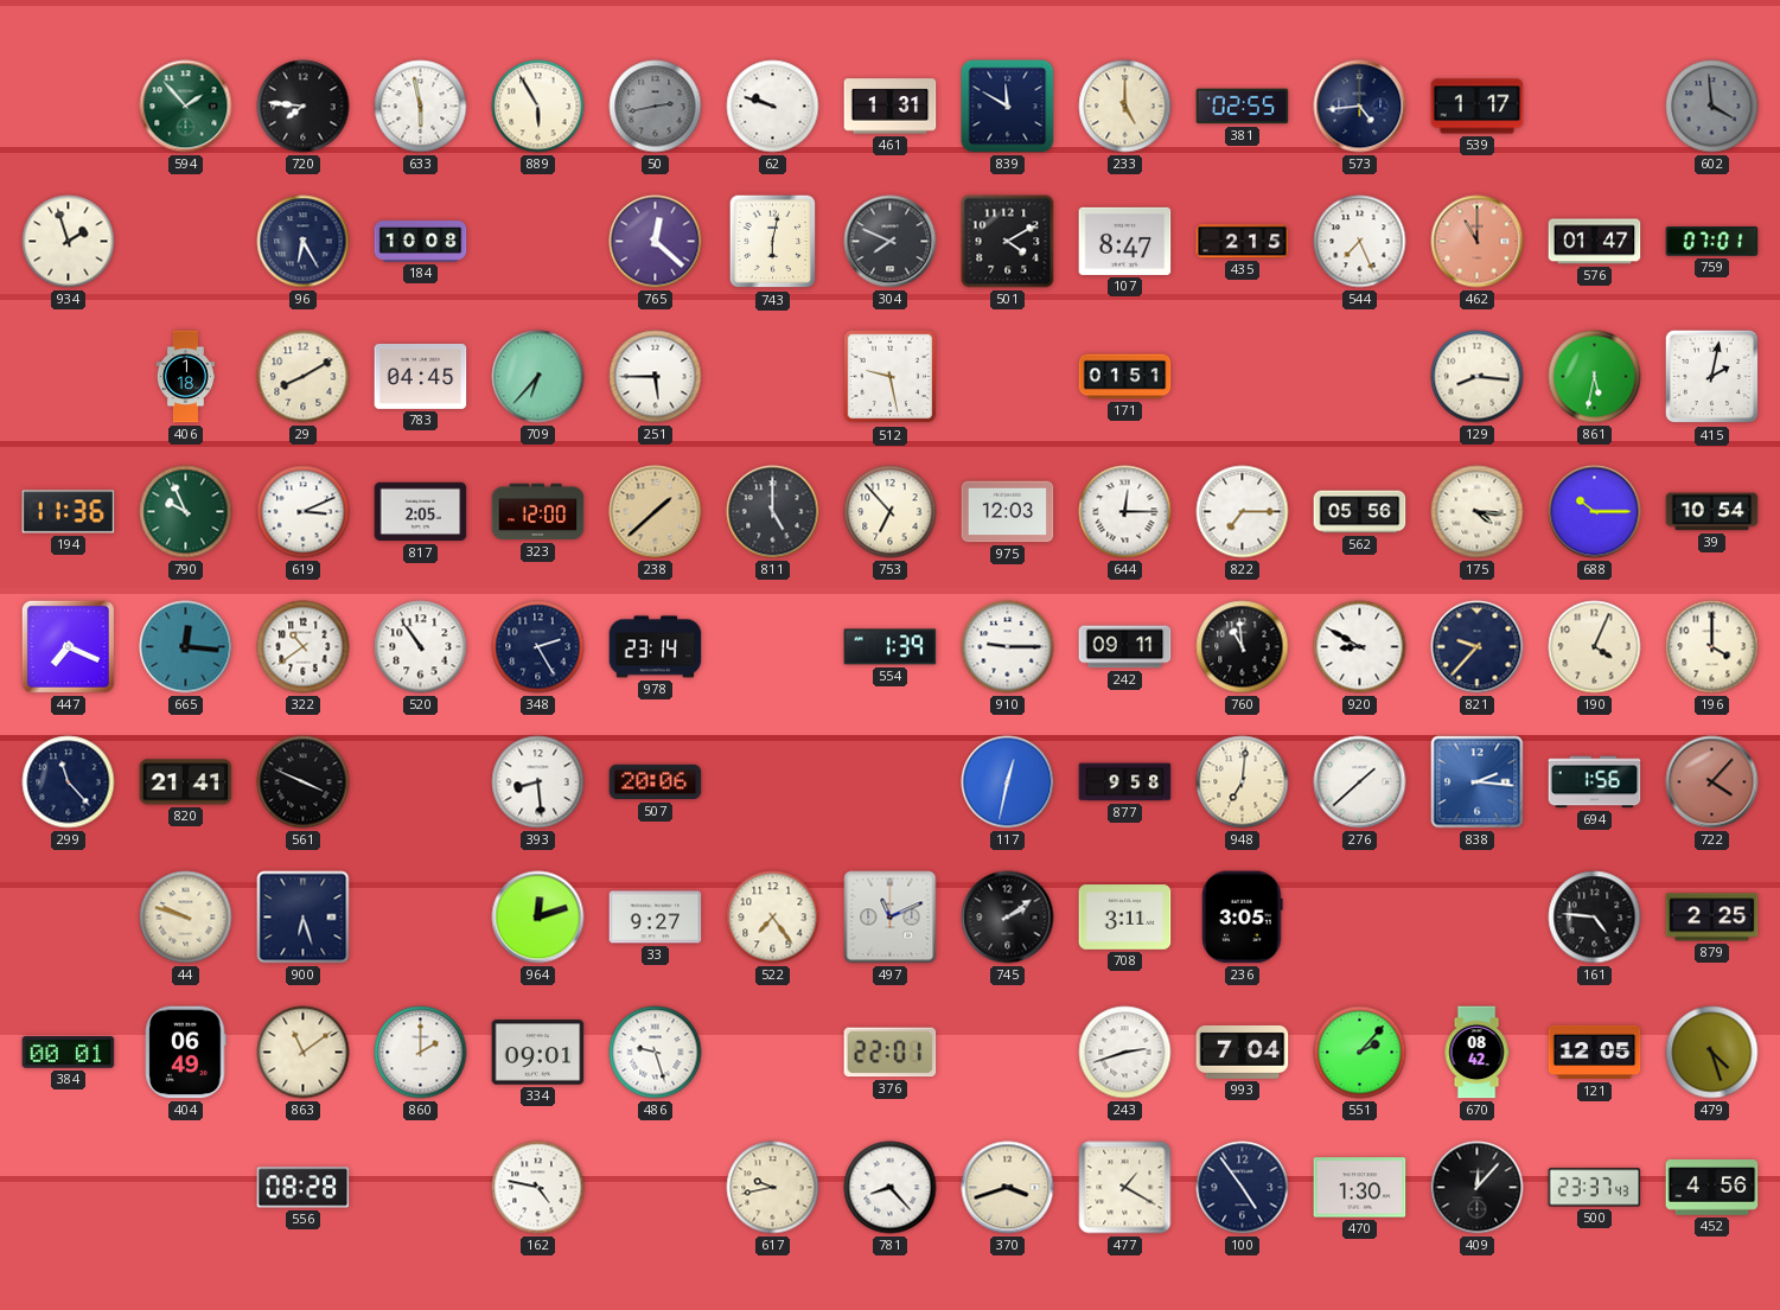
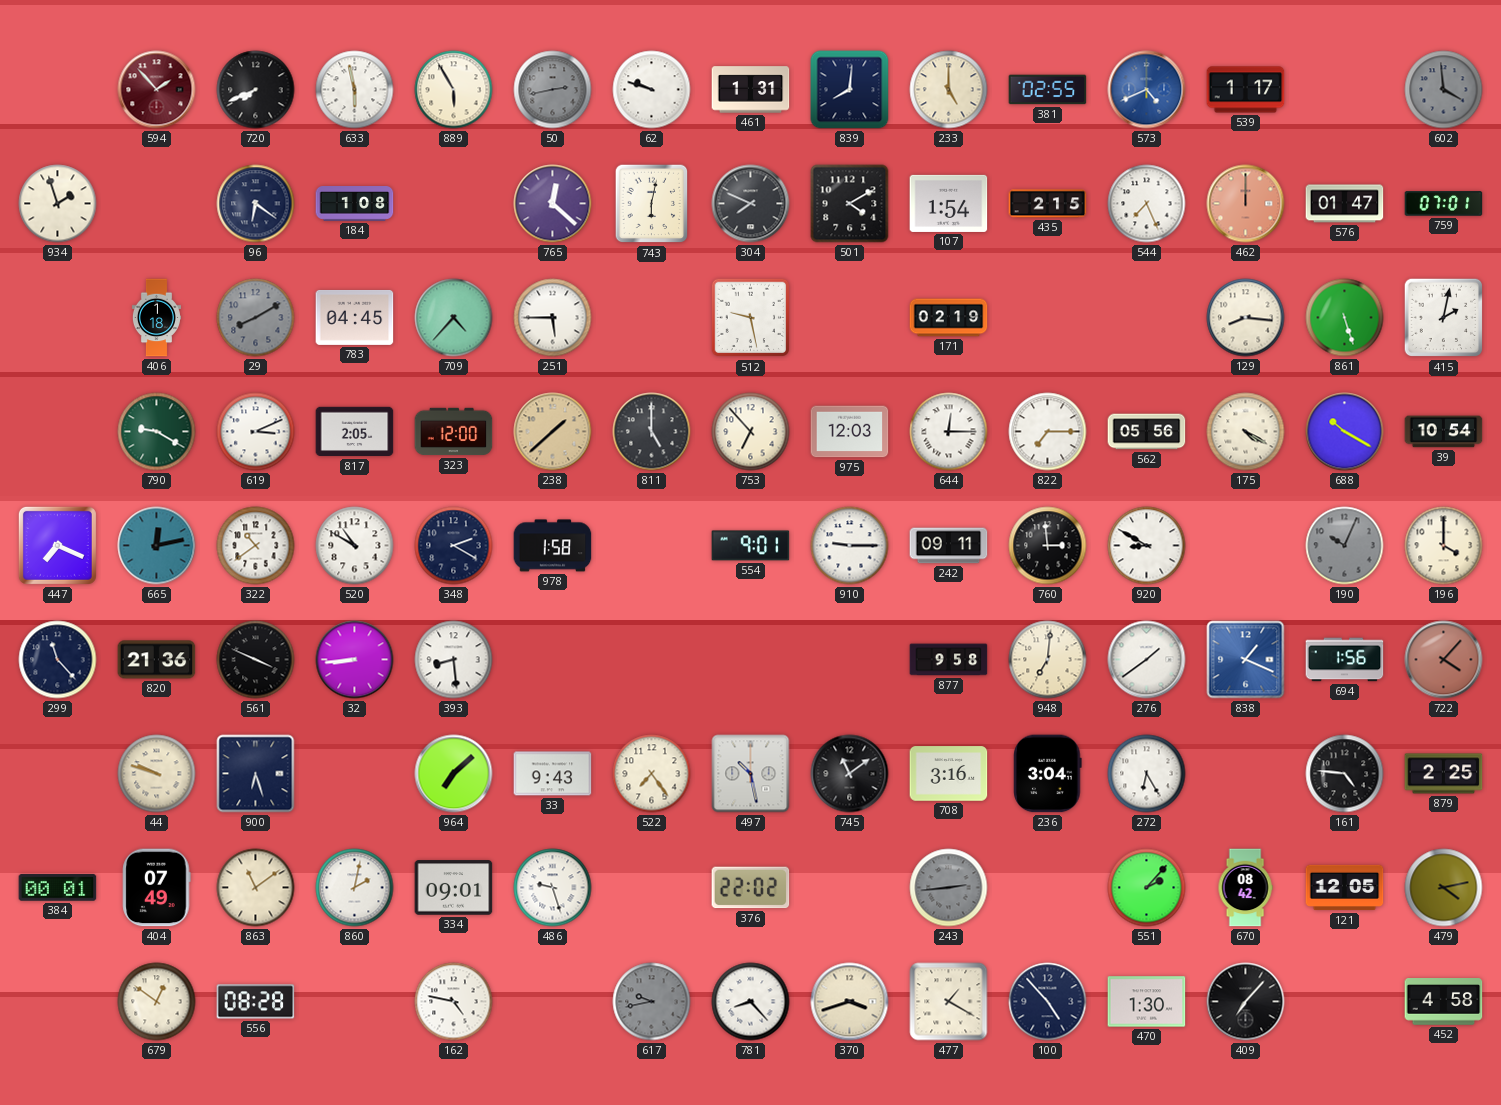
594 dial: green -> burgundy (157, 90)
720: 7:46 -> 7:41 (256, 90)
839: 11:50 -> 8:01 (850, 90)
573: 4:44 -> 4:41 (1147, 90)
573 dial: navy -> blue (1147, 90)
96: 6:25 -> 6:21 (256, 204)
184: 10:08 -> 1:08 (355, 204)
107: 8:47 -> 1:54 (949, 203)
462: 11:00 -> 12:00 (1246, 204)
29 dial: cream -> grey (256, 318)
709: 6:37 -> 4:37 (454, 318)
171: 01:51 -> 02:19 (949, 318)
861: 5:32 -> 5:27 (1345, 318)
194: 11:36 -> none (69, 512)
790: 9:56 -> 9:20 (157, 432)
175: 4:16 -> 4:20 (1246, 432)
688: 10:15 -> 10:20 (1345, 432)
665: 12:16 -> 12:13 (157, 546)
520: 10:54 -> 10:50 (355, 546)
348: 2:25 -> 2:20 (454, 546)
978: 23:14 -> 1:58 (553, 546)
554: 1:39 -> 9:01 (751, 546)
760: 10:59 -> 2:59 (1048, 546)
821: 9:37 -> none (1478, 647)
190: 4:04 -> 10:04 (1345, 546)
190 dial: cream -> grey (1345, 546)
820: 21:41 -> 21:36 (157, 660)
32: none -> 8:44 (355, 660)
507: 20:06 -> none (656, 782)
117: 12:32 -> none (1008, 782)
276: 1:38 -> 1:39 (1147, 660)
838: 2:16 -> 1:19 (1246, 660)
964: 12:12 -> 7:08 (454, 774)
33: 9:27 -> 9:43 (553, 774)
497: 11:11 -> 10:28 (751, 774)
745: 2:09 -> 11:09 (850, 774)
708: 3:11 -> 3:16 (949, 774)
236: 3:05 -> 3:04 (1048, 774)
272: none -> 6:25 (1147, 774)
404: 06:49 -> 07:49 (157, 888)
860: 2:00 -> 2:02 (355, 888)
376: 22:01 -> 22:02 (751, 888)
243: 2:42 -> 2:44 (949, 888)
243 dial: white -> grey (949, 888)
993: 7:04 -> none (1243, 1052)
479: 4:27 -> 4:13 (1444, 888)
679: none -> 12:51 (157, 1002)
617 dial: cream -> grey (652, 1002)
100: 4:54 -> 4:53 (1048, 1002)
409: 12:07 -> 7:07 (1246, 1002)
500: 23:37 -> none (1595, 1188)
452: 4:56 -> 4:58 (1444, 1002)
